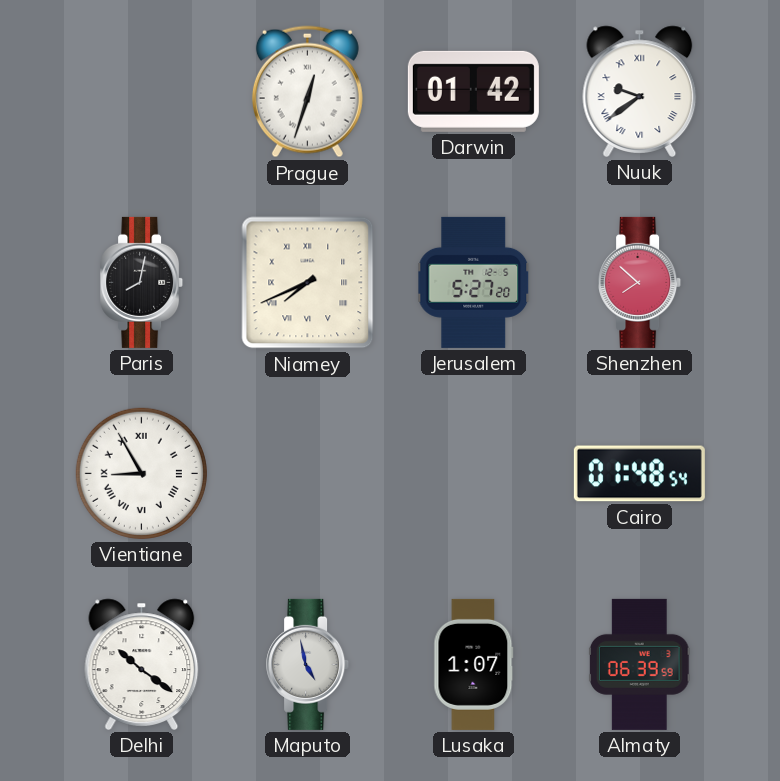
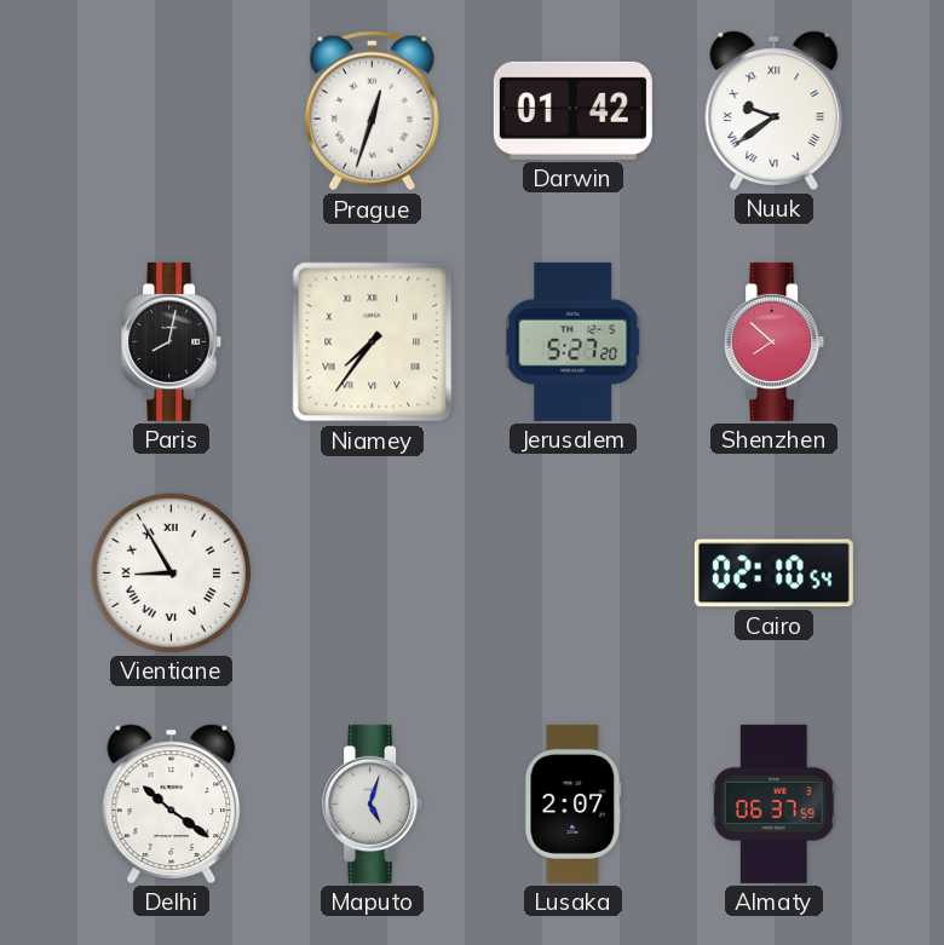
Niamey: 7:41 -> 7:36 (373, 342)
Cairo: 01:48 -> 02:10 (773, 574)
Maputo: 4:58 -> 5:03 (373, 803)
Lusaka: 1:07 -> 2:07 (574, 803)
Almaty: 06:39 -> 06:37 (773, 803)
